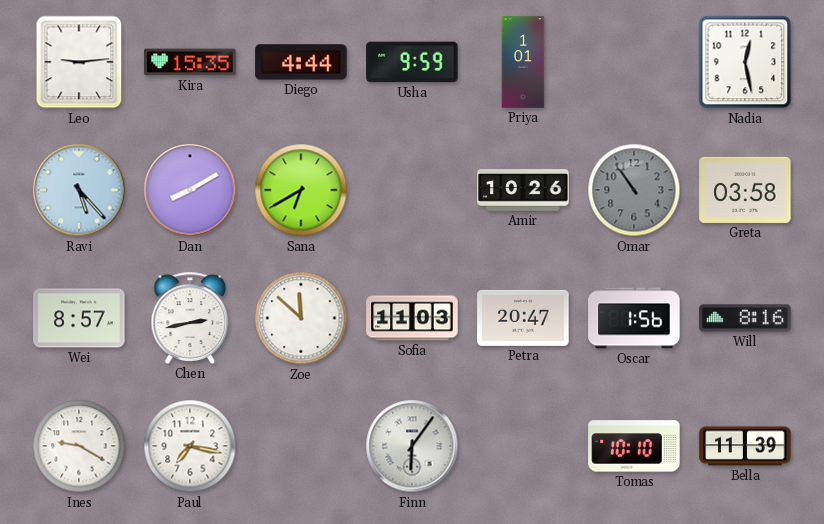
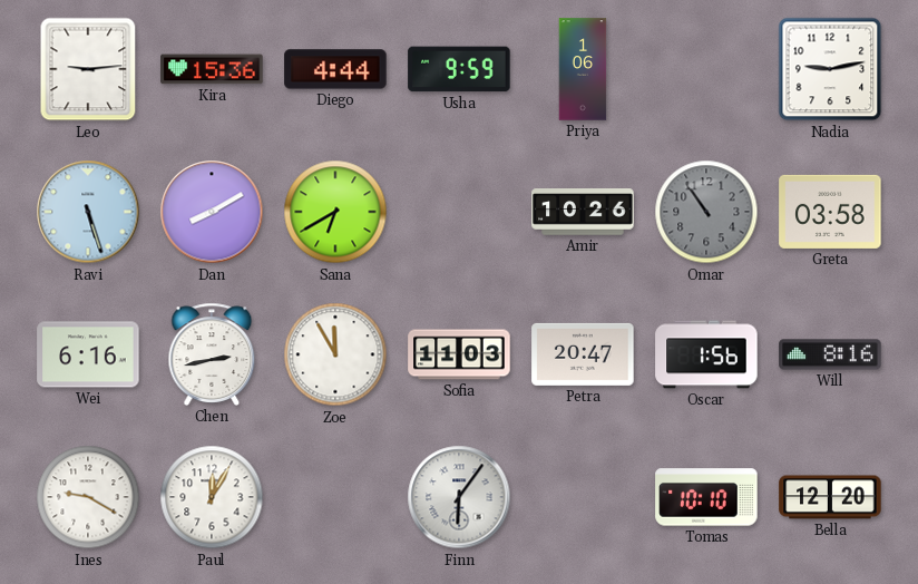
Kira: 15:35 -> 15:36 (212, 69)
Priya: 1:01 -> 1:06 (583, 69)
Nadia: 12:28 -> 9:13 (830, 69)
Ravi: 5:23 -> 5:27 (88, 212)
Wei: 8:57 -> 6:16 (88, 354)
Zoe: 11:52 -> 11:55 (335, 354)
Paul: 7:17 -> 12:05 (212, 497)
Bella: 11:39 -> 12:20 (830, 497)
